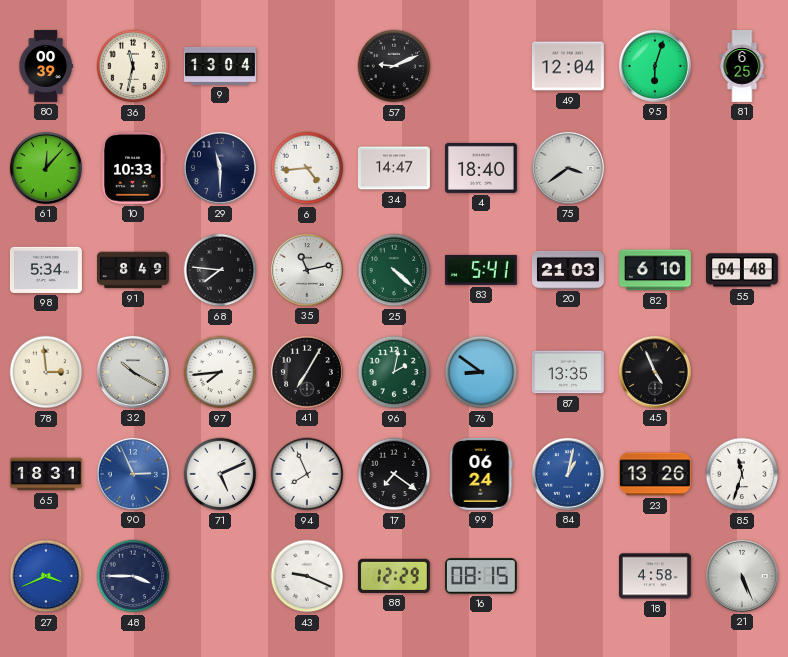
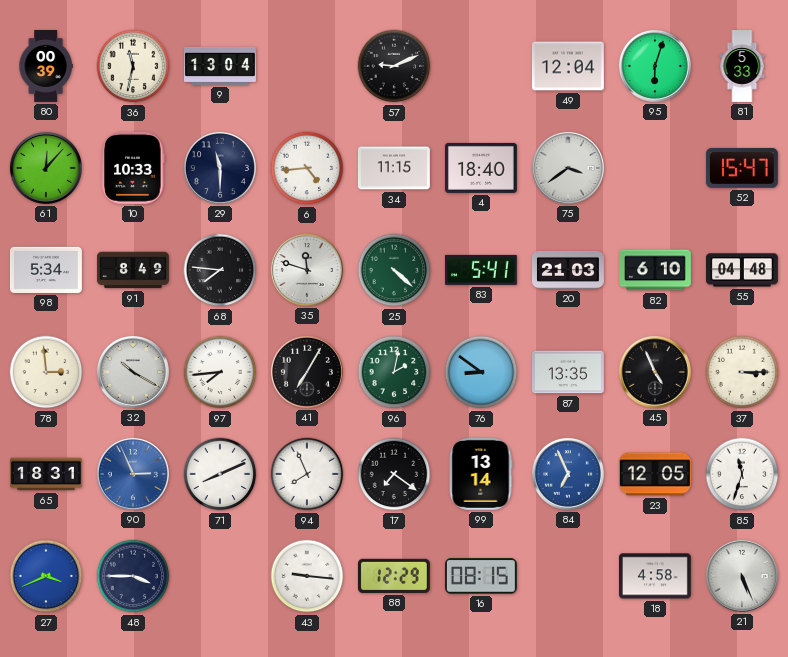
81: 6:25 -> 5:33 (742, 67)
34: 14:47 -> 11:15 (394, 168)
52: none -> 15:47 (742, 168)
35: 11:13 -> 11:48 (307, 270)
37: none -> 3:15 (742, 372)
71: 5:11 -> 8:11 (220, 474)
99: 06:24 -> 13:14 (481, 474)
84: 1:02 -> 6:56 (568, 474)
23: 13:26 -> 12:05 (655, 474)
43: 9:19 -> 9:16 (307, 576)
